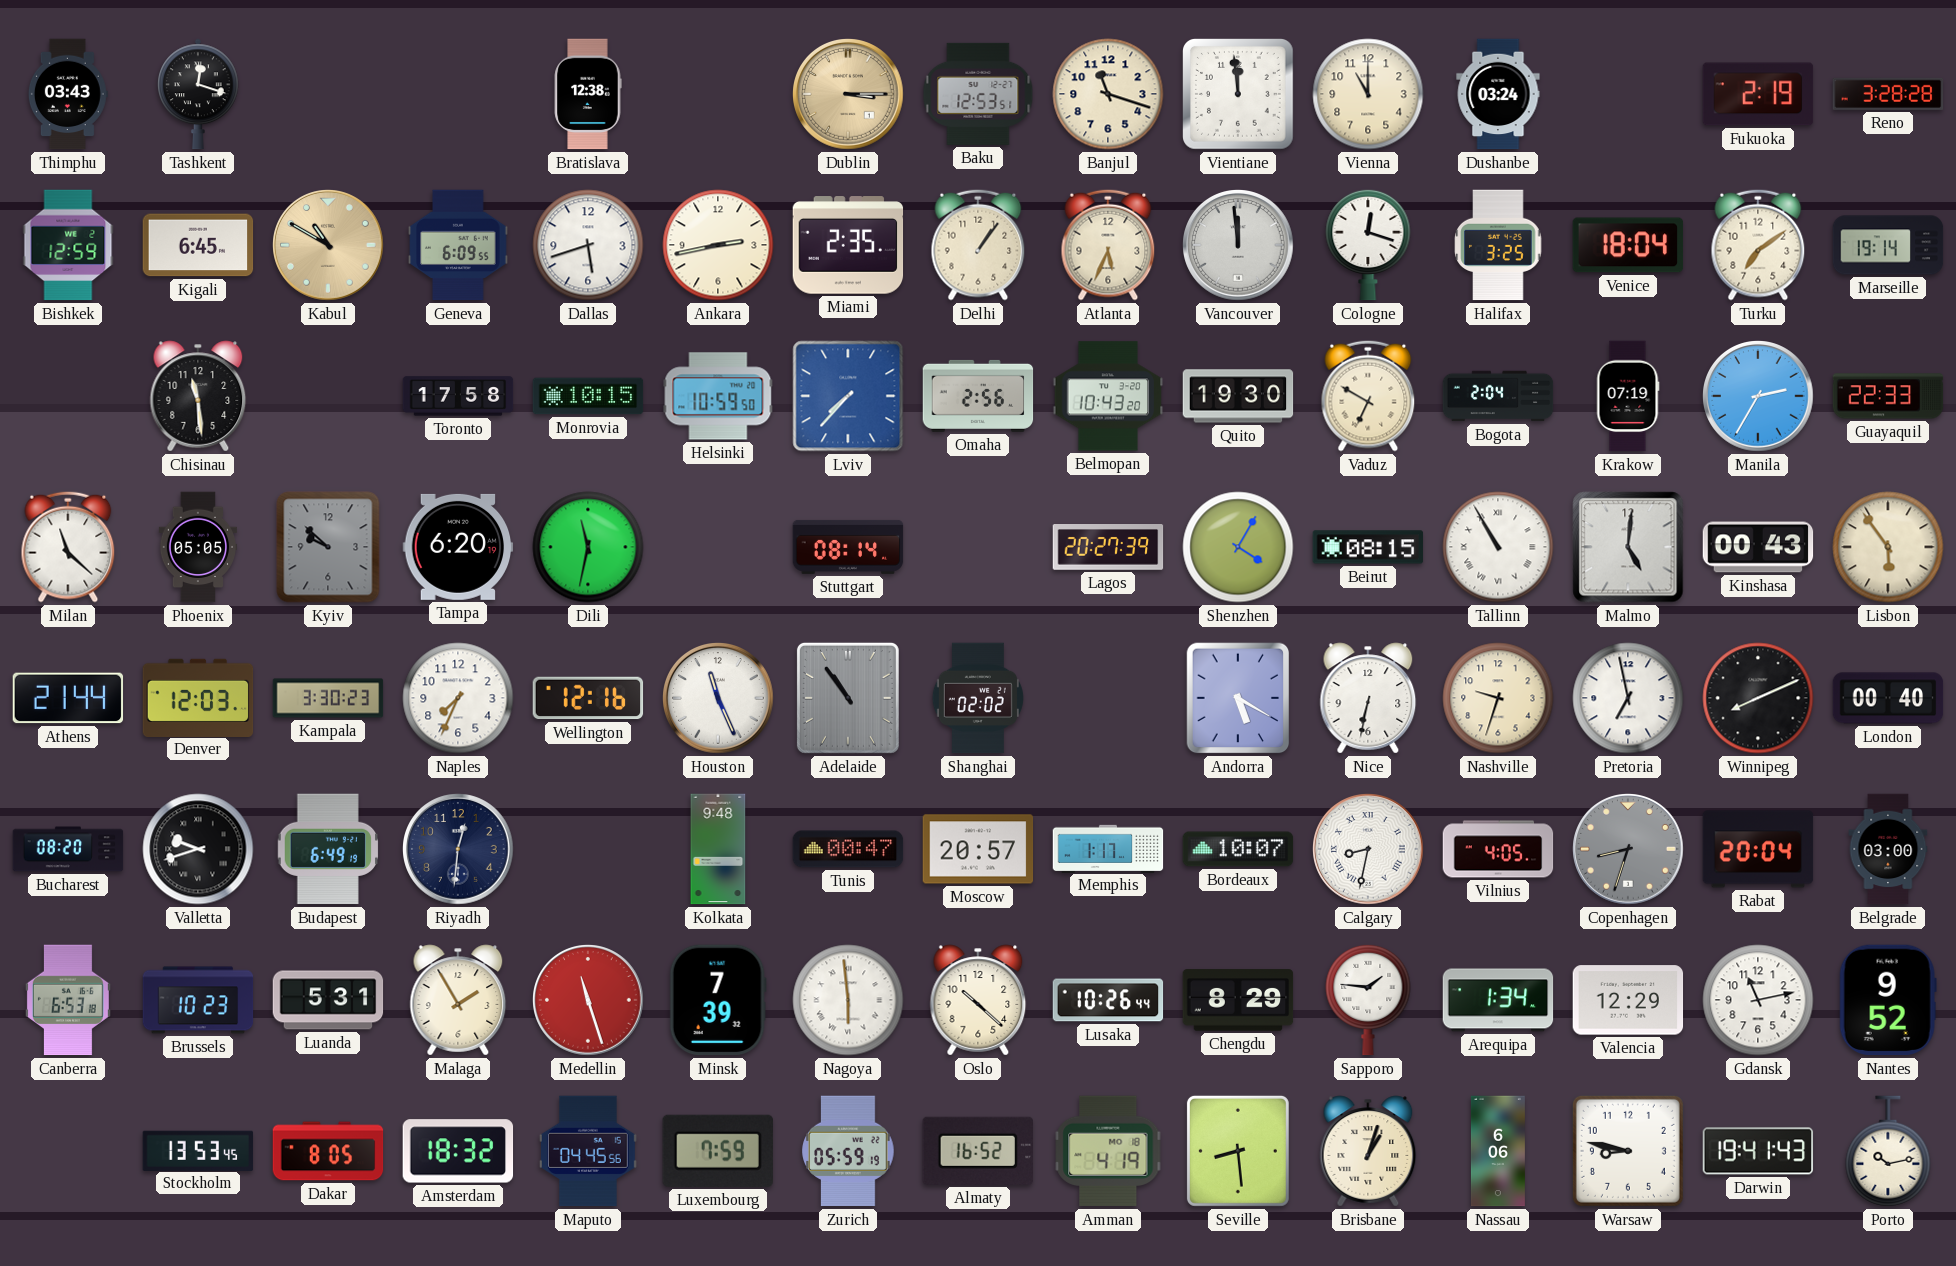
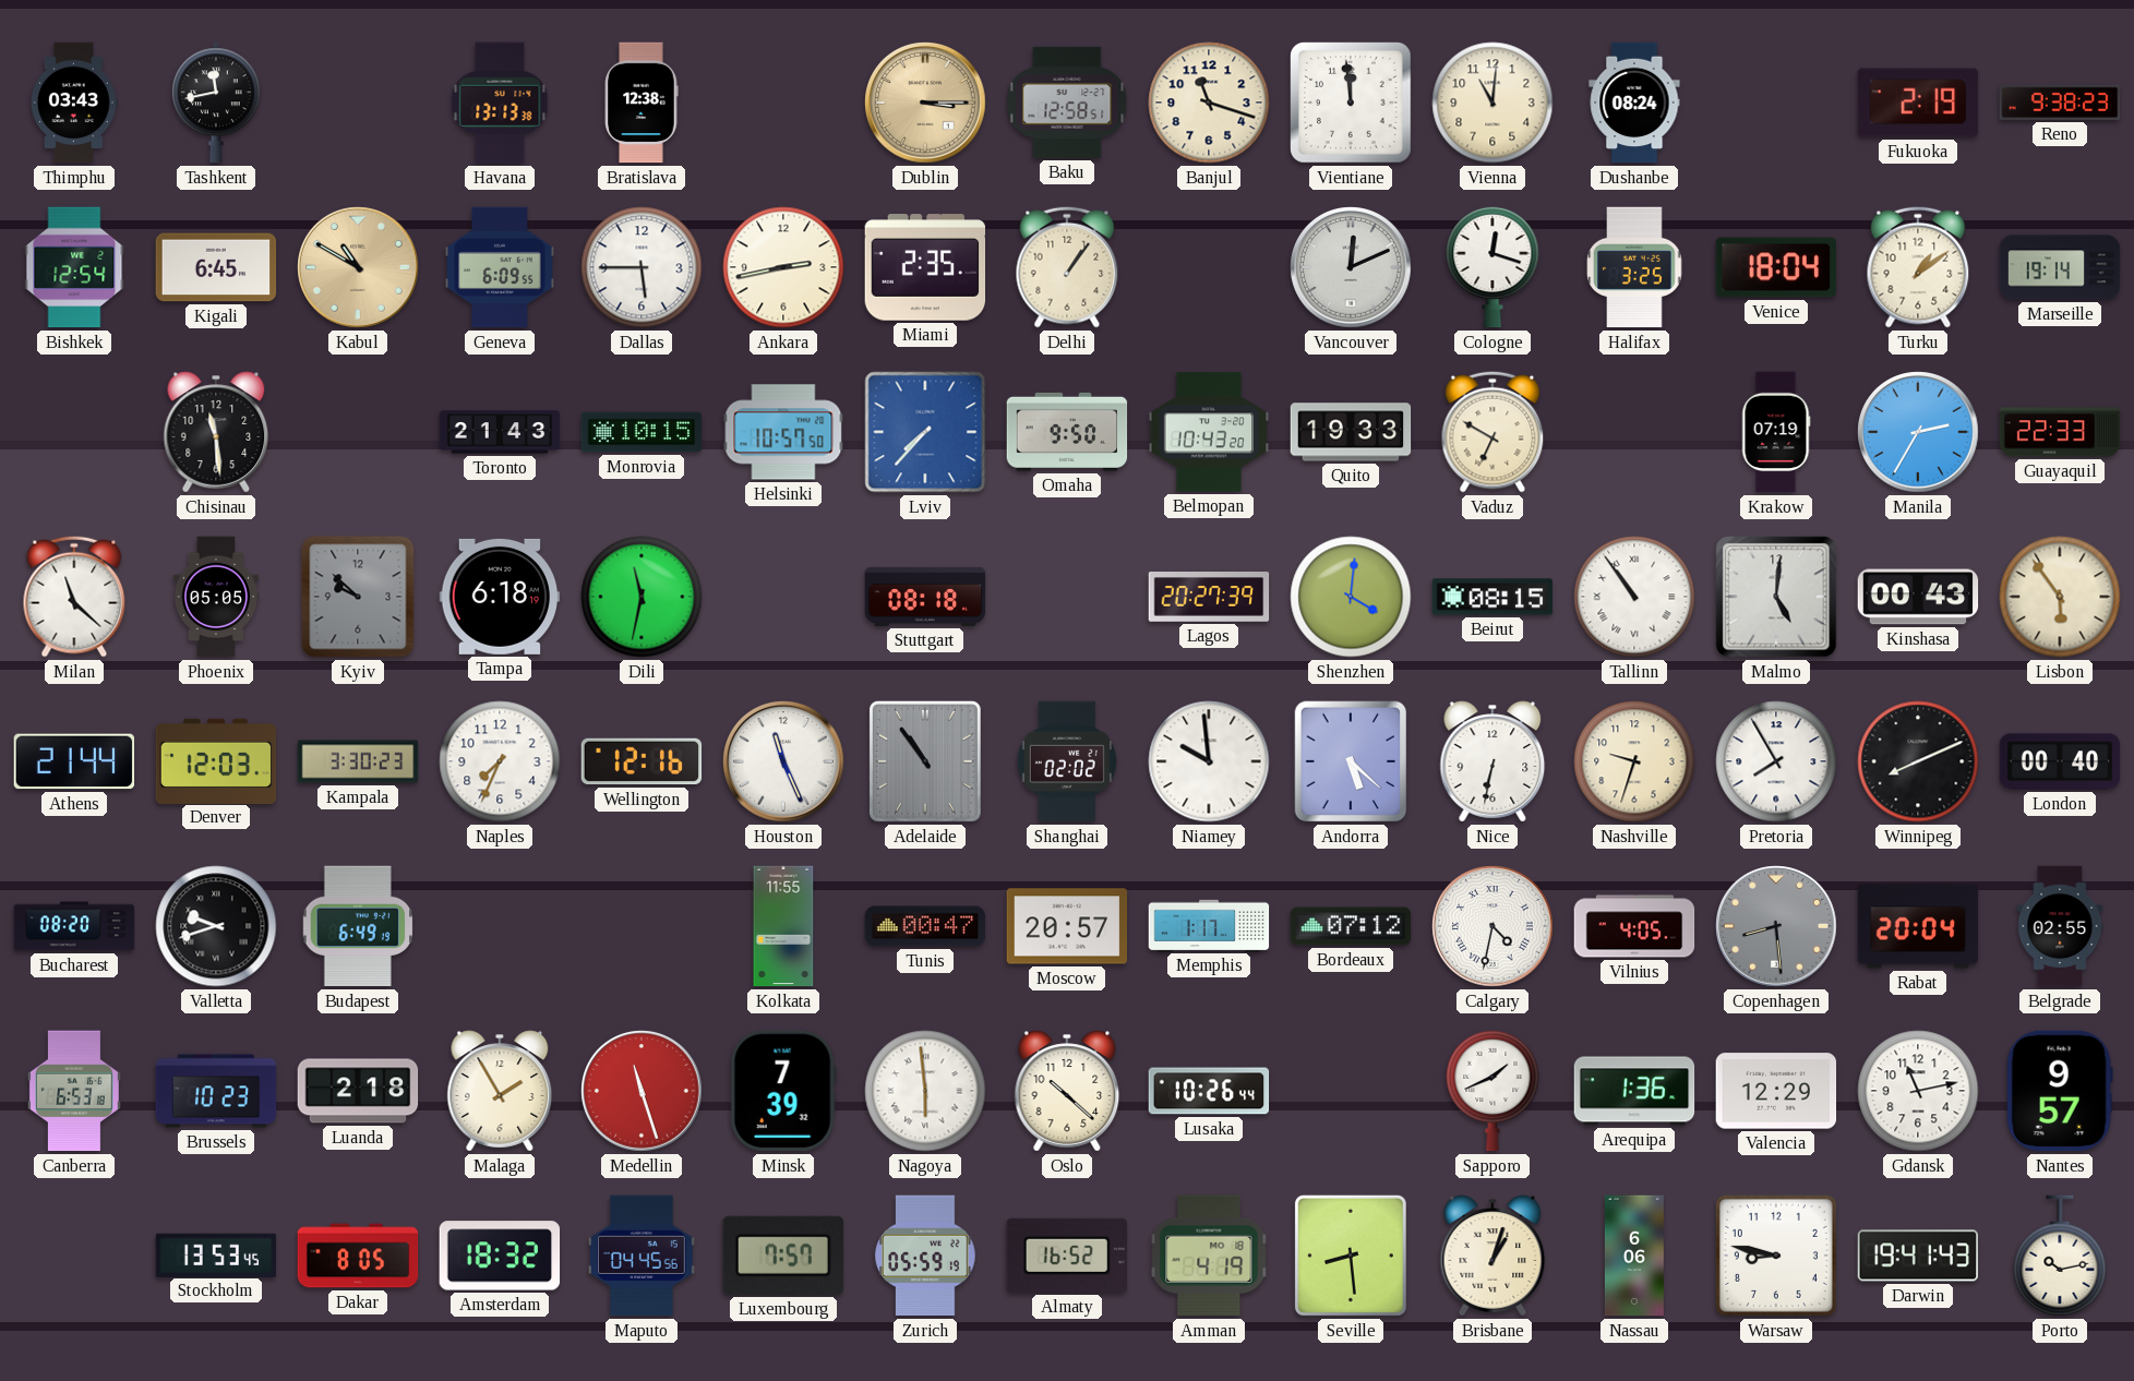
Tashkent: 12:18 -> 11:43 (217, 103)
Havana: none -> 13:13 (500, 103)
Baku: 12:53 -> 12:58 (1067, 103)
Vienna: 11:00 -> 11:01 (1492, 103)
Dushanbe: 03:24 -> 08:24 (1634, 103)
Reno: 3:28 -> 9:38 (2060, 103)
Bishkek: 12:59 -> 12:54 (74, 267)
Dallas: 5:42 -> 5:45 (642, 267)
Atlanta: 5:34 -> none (1108, 245)
Vancouver: 11:59 -> 12:11 (1351, 267)
Turku: 7:09 -> 1:09 (1918, 267)
Toronto: 17:58 -> 21:43 (500, 432)
Helsinki: 10:59 -> 10:57 (783, 432)
Omaha: 2:56 -> 9:50 (1067, 432)
Quito: 19:30 -> 19:33 (1351, 432)
Bogota: 2:04 -> none (1498, 396)
Tampa: 6:20 -> 6:18 (500, 597)
Stuttgart: 08:14 -> 08:18 (925, 597)
Shenzhen: 4:05 -> 4:01 (1351, 597)
Tallinn: 10:55 -> 10:54 (1634, 597)
Niamey: none -> 9:59 (1209, 761)
Andorra: 5:20 -> 5:22 (1351, 761)
Pretoria: 6:58 -> 7:55 (1776, 761)
Riyadh: 12:31 -> none (458, 849)
Kolkata: 9:48 -> 11:55 (783, 926)
Bordeaux: 10:07 -> 07:12 (1351, 926)
Calgary: 8:32 -> 4:32 (1492, 926)
Copenhagen: 8:33 -> 8:29 (1776, 926)
Belgrade: 03:00 -> 02:55 (2060, 926)
Luanda: 5:31 -> 2:18 (358, 1091)
Chengdu: 8:29 -> none (1238, 1000)
Sapporo: 1:46 -> 1:41 (1492, 1091)
Arequipa: 1:34 -> 1:36 (1634, 1091)
Nantes: 9:52 -> 9:57 (2060, 1091)
Luxembourg: 7:59 -> 7:57 (783, 1256)
